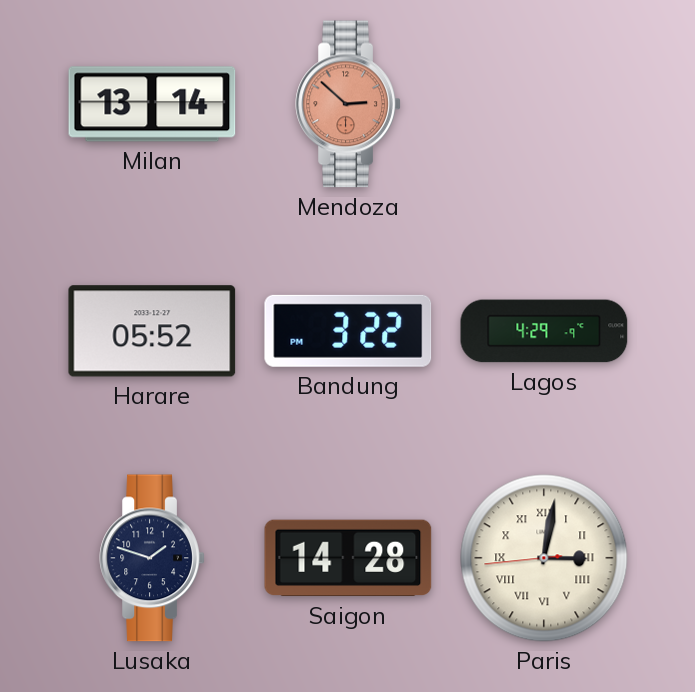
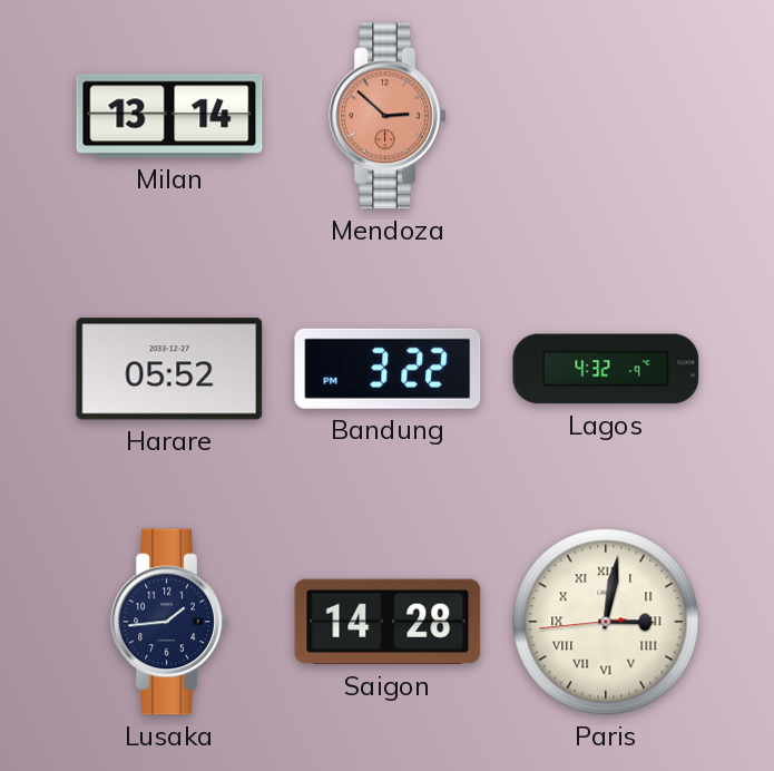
Lagos: 4:29 -> 4:32 (606, 369)
Lusaka: 1:48 -> 1:44 (169, 622)
